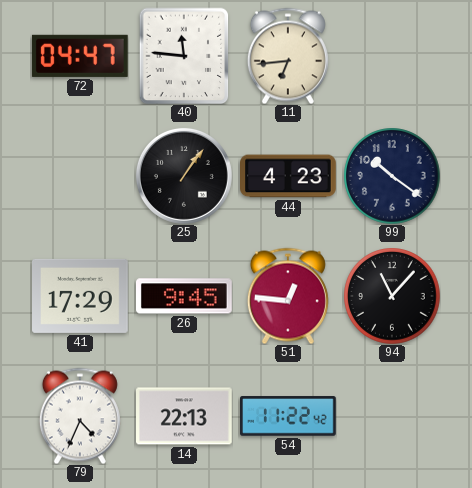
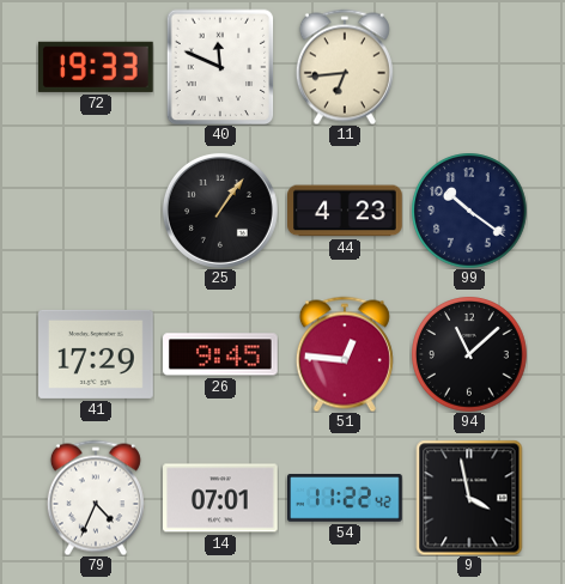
72: 04:47 -> 19:33 (96, 67)
40: 11:46 -> 11:49 (220, 67)
94: 11:07 -> 11:08 (469, 354)
14: 22:13 -> 07:01 (221, 498)
9: none -> 3:58 (469, 498)
